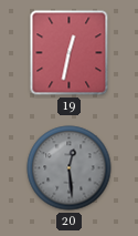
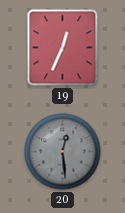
19: 12:32 -> 12:34 (63, 48)
